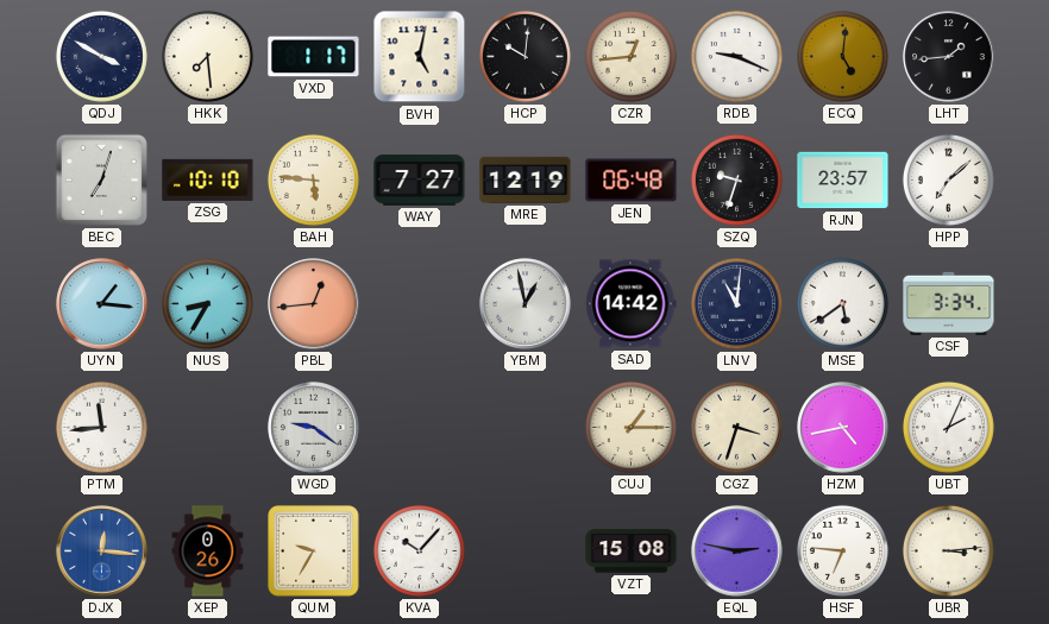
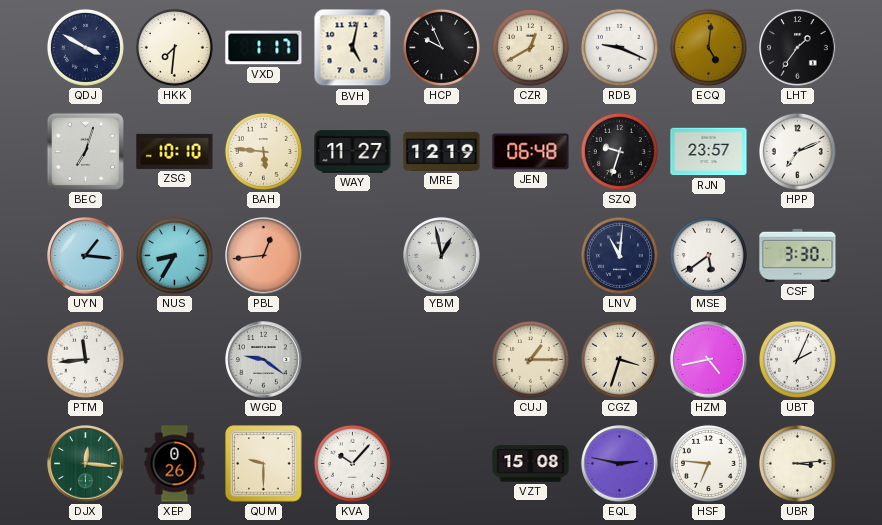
HKK: 7:29 -> 7:31 (174, 47)
HCP: 10:01 -> 9:56 (441, 47)
CZR: 12:44 -> 12:40 (530, 47)
LHT: 1:44 -> 1:36 (798, 48)
WAY: 7:27 -> 11:27 (353, 152)
HPP: 7:08 -> 7:11 (797, 151)
SAD: 14:42 -> none (632, 304)
CSF: 3:34 -> 3:30 (798, 255)
DJX dial: blue -> green (86, 464)
QUM: 9:35 -> 9:30 (264, 464)
